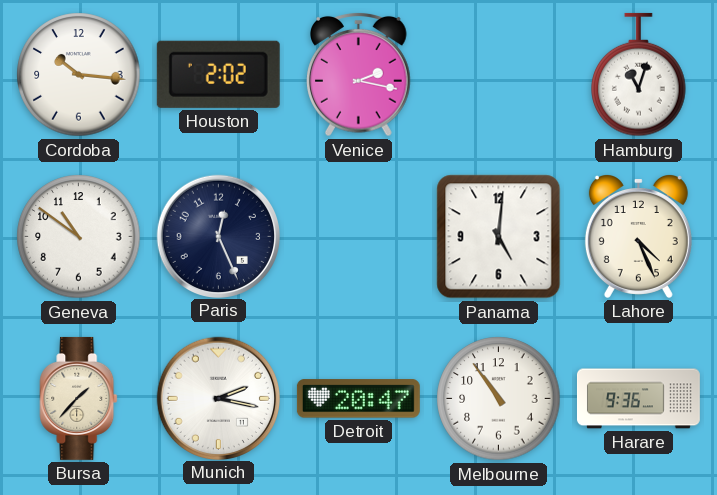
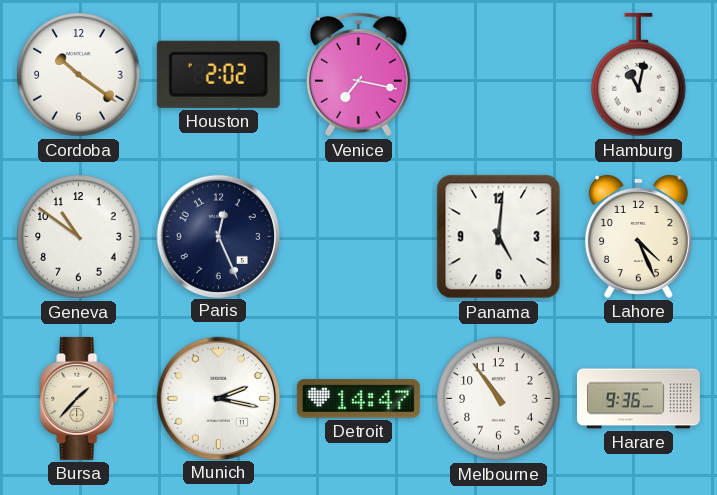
Cordoba: 10:16 -> 10:21 (79, 75)
Venice: 2:17 -> 7:17 (359, 74)
Hamburg: 11:03 -> 11:02 (639, 75)
Detroit: 20:47 -> 14:47 (358, 399)
